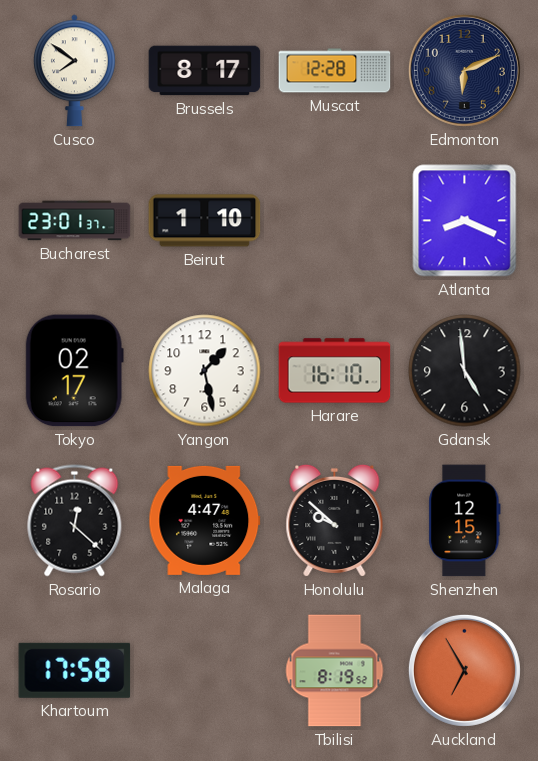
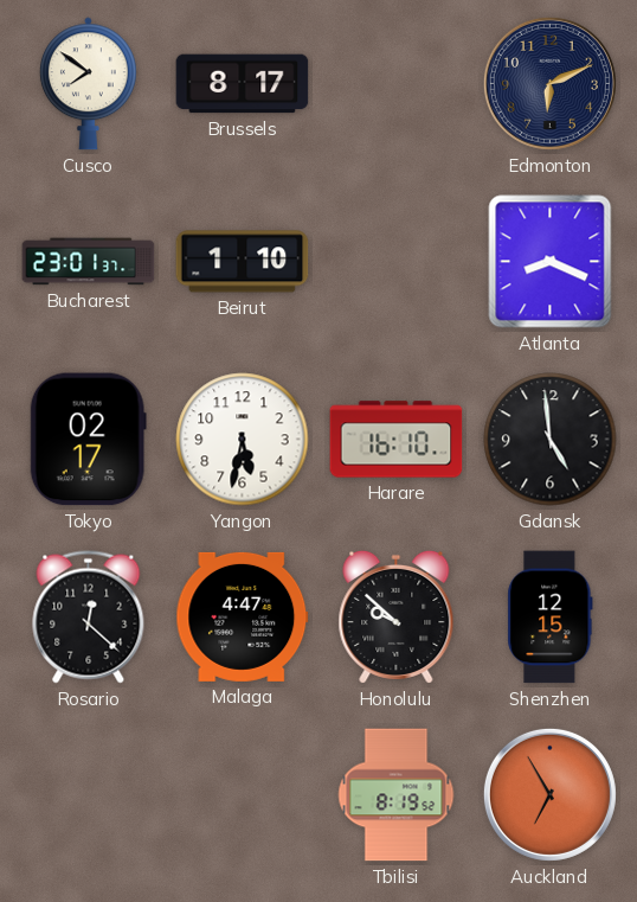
Muscat: 12:28 -> none (335, 71)
Yangon: 1:28 -> 5:32 (243, 440)
Khartoum: 17:58 -> none (75, 670)
